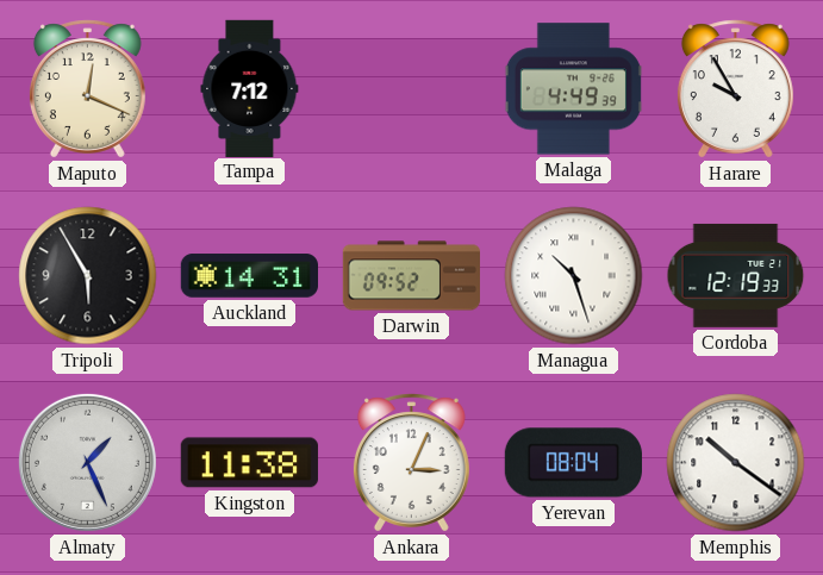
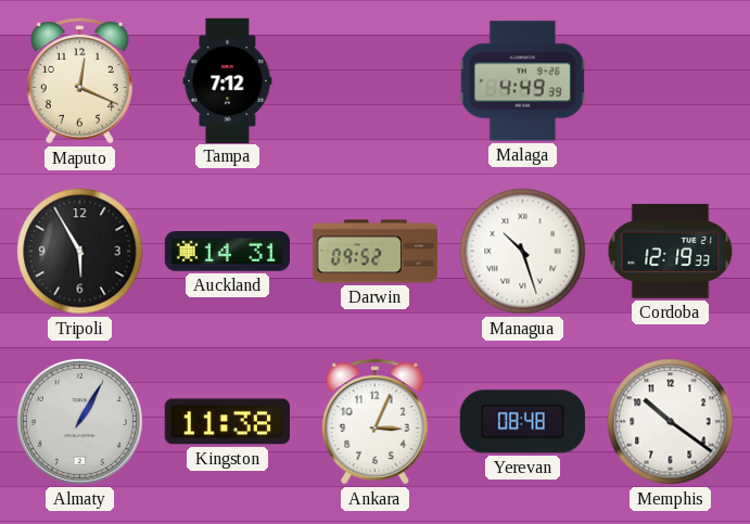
Harare: 9:55 -> none (735, 89)
Almaty: 1:26 -> 1:05 (79, 421)
Yerevan: 08:04 -> 08:48 (522, 422)
